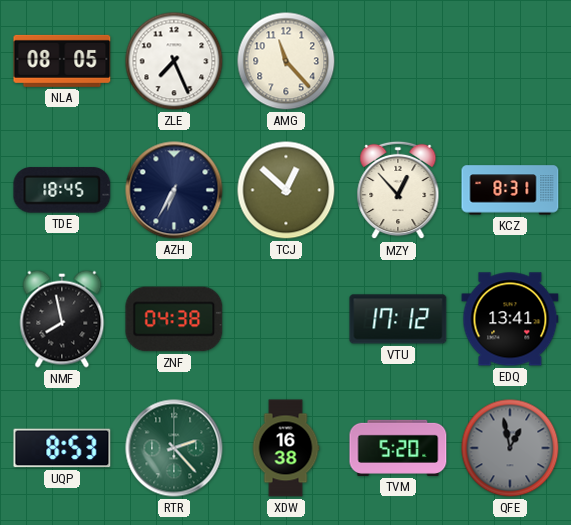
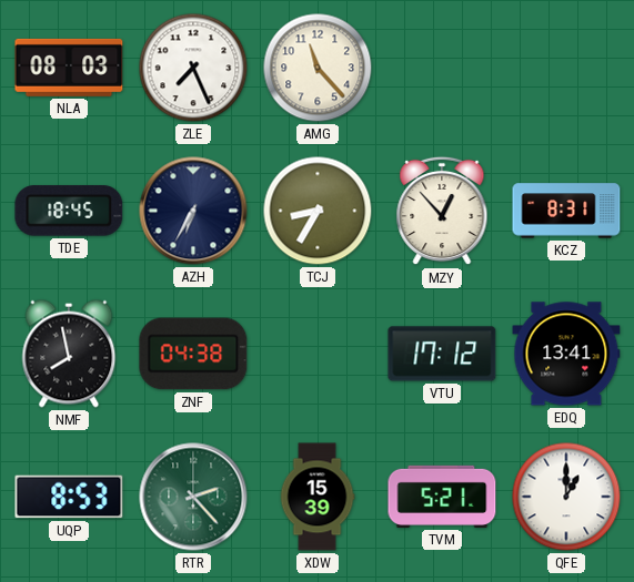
NLA: 08:05 -> 08:03 (69, 68)
TCJ: 12:52 -> 8:35 (318, 211)
XDW: 16:38 -> 15:39 (318, 497)
TVM: 5:20 -> 5:21 (442, 497)
QFE: 12:58 -> 1:00 (566, 497)
QFE dial: grey -> white (566, 497)
